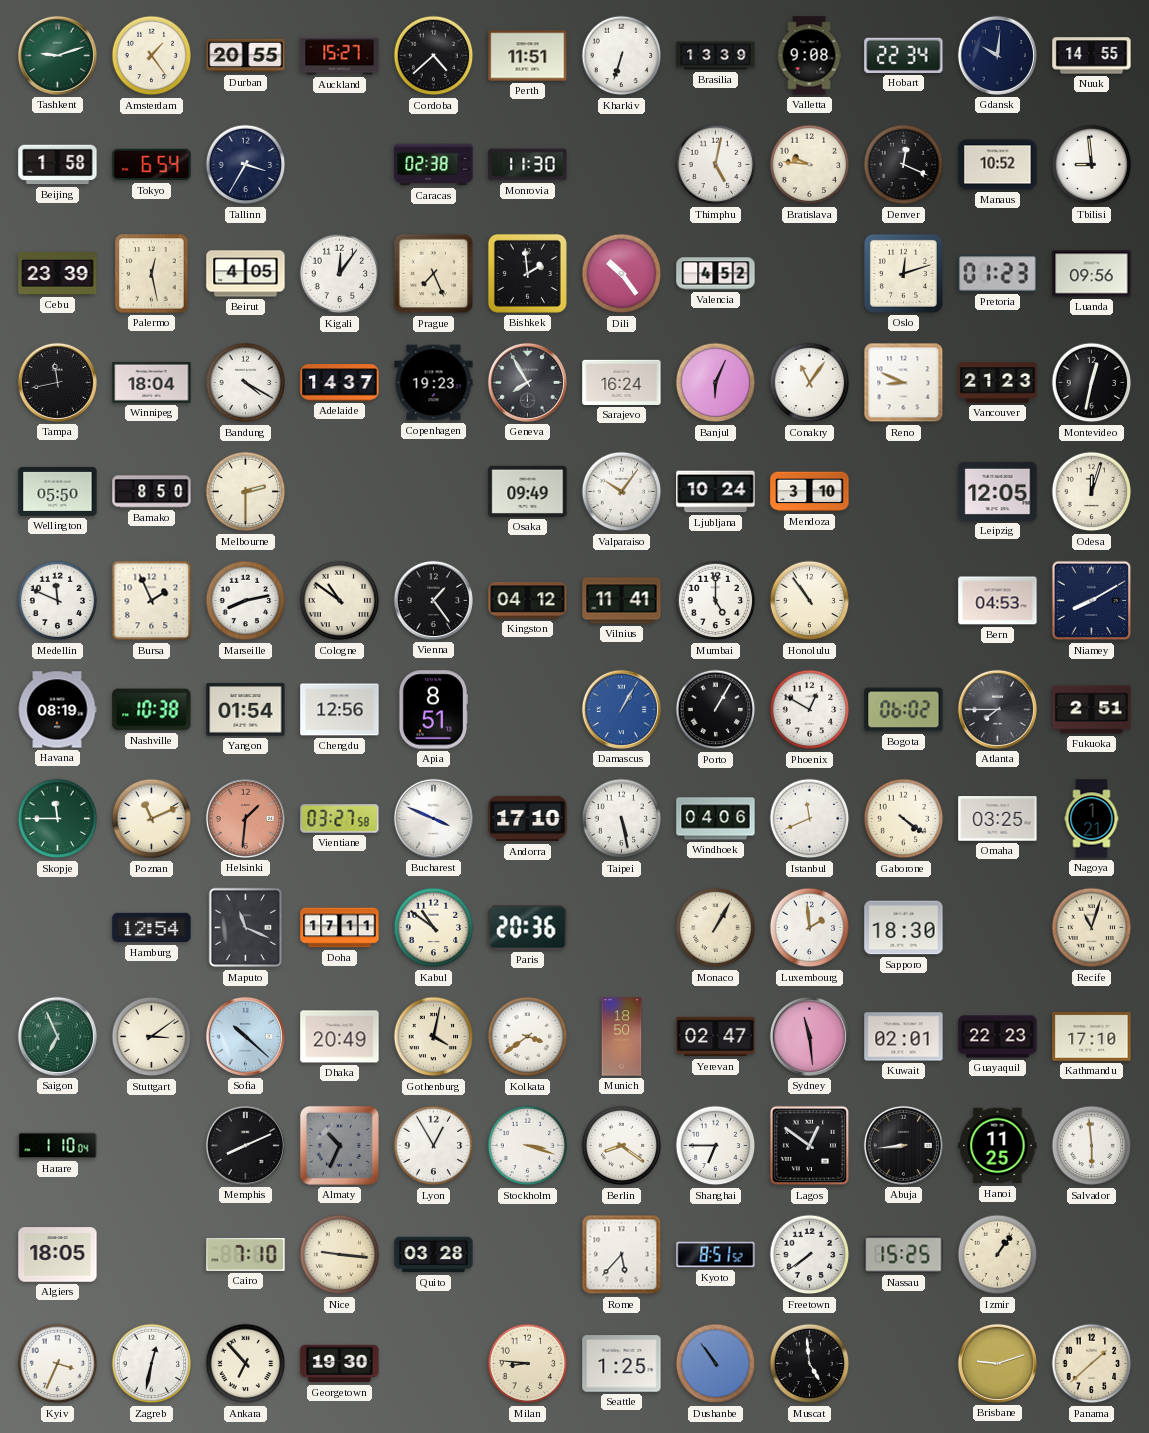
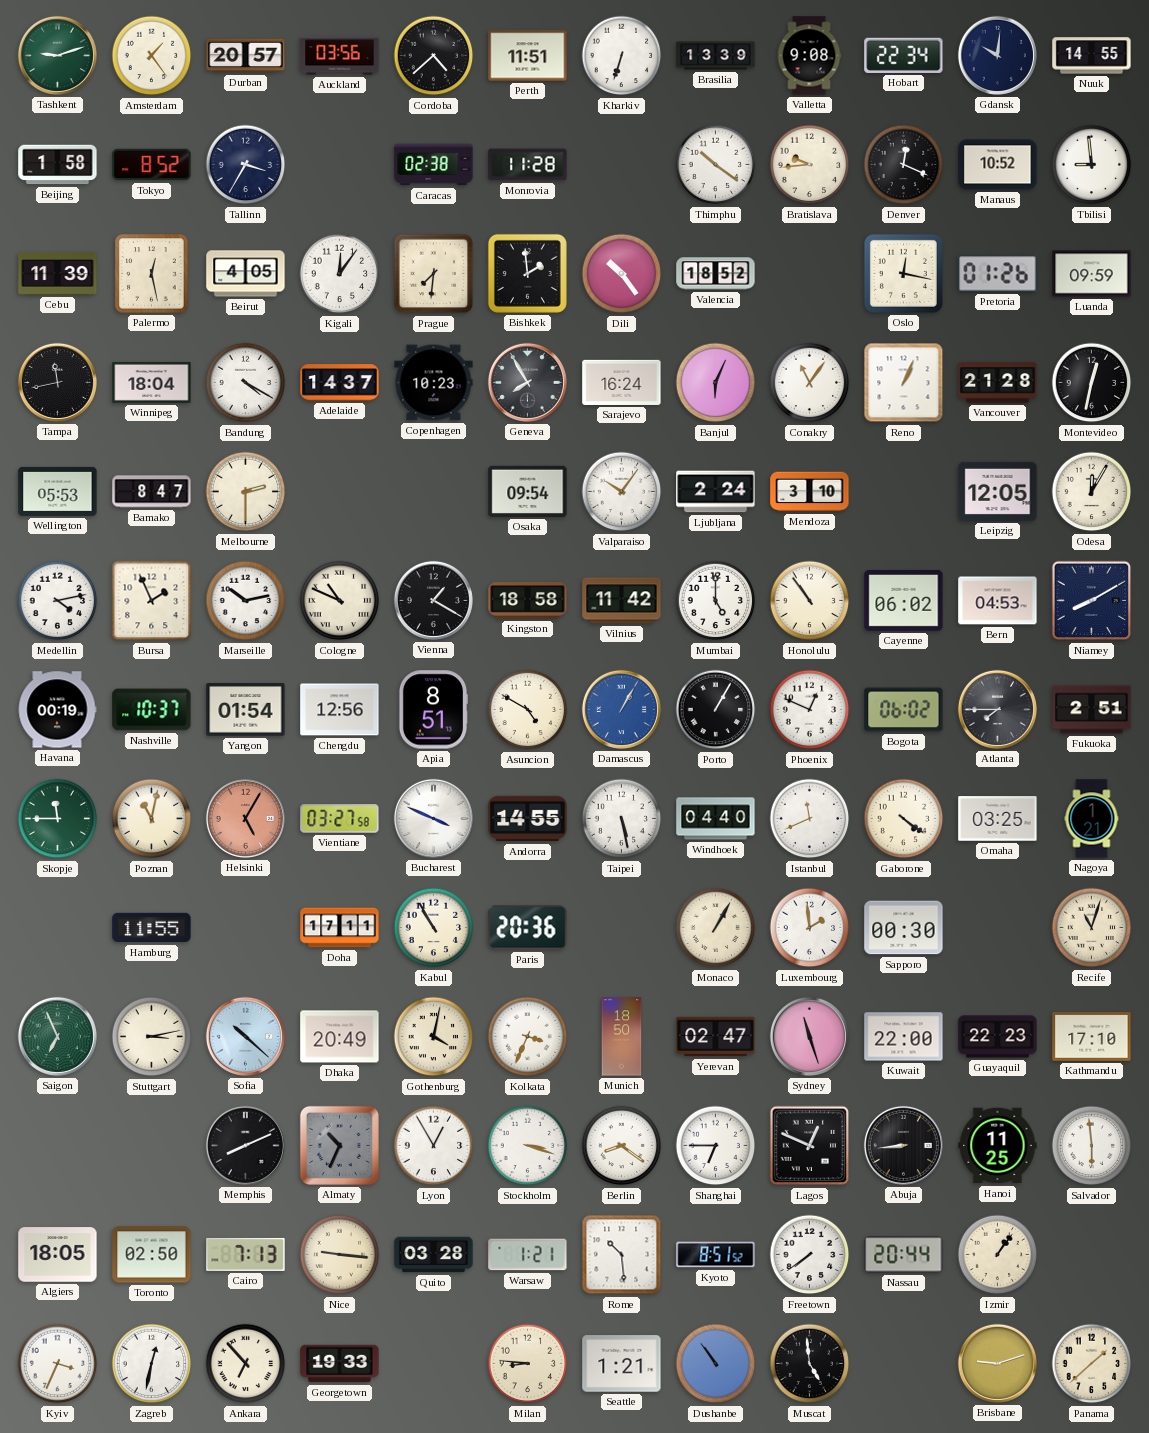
Durban: 20:55 -> 20:57 (246, 56)
Auckland: 15:27 -> 03:56 (340, 56)
Tokyo: 6:54 -> 8:52 (152, 165)
Monrovia: 11:30 -> 11:28 (528, 165)
Thimphu: 5:02 -> 10:21 (716, 165)
Bratislava: 9:46 -> 9:44 (810, 165)
Cebu: 23:39 -> 11:39 (58, 273)
Prague: 7:26 -> 7:31 (434, 274)
Valencia: 4:52 -> 18:52 (716, 274)
Oslo: 12:12 -> 12:17 (903, 273)
Pretoria: 01:23 -> 01:26 (998, 274)
Luanda: 09:56 -> 09:59 (1092, 274)
Copenhagen: 19:23 -> 10:23 (434, 383)
Reno: 8:49 -> 1:04 (904, 383)
Vancouver: 21:23 -> 21:28 (998, 383)
Wellington: 05:50 -> 05:53 (58, 491)
Bamako: 8:50 -> 8:47 (152, 492)
Osaka: 09:49 -> 09:54 (528, 491)
Ljubljana: 10:24 -> 2:24 (716, 492)
Odesa: 12:03 -> 12:05 (1092, 492)
Medellin: 11:49 -> 4:13 (58, 601)
Marseille: 8:13 -> 10:13 (246, 601)
Cologne: 10:51 -> 10:49 (340, 601)
Vienna: 1:24 -> 1:20 (433, 600)
Kingston: 04:12 -> 18:58 (528, 601)
Vilnius: 11:41 -> 11:42 (622, 601)
Cayenne: none -> 06:02 (904, 600)
Havana: 08:19 -> 00:19 (57, 710)
Nashville: 10:38 -> 10:37 (152, 710)
Asuncion: none -> 4:50 (528, 710)
Phoenix: 12:50 -> 12:49 (810, 710)
Poznan: 11:11 -> 11:02 (152, 819)
Helsinki: 1:31 -> 5:05 (245, 818)
Andorra: 17:10 -> 14:55 (528, 819)
Windhoek: 04:06 -> 04:40 (716, 819)
Hamburg: 12:54 -> 11:55 (152, 928)
Maputo: 11:19 -> none (246, 928)
Kabul: 10:51 -> 10:55 (434, 928)
Sapporo: 18:30 -> 00:30 (904, 928)
Stuttgart: 3:09 -> 3:13 (152, 1037)
Kolkata: 3:39 -> 3:34 (528, 1037)
Sydney: 11:29 -> 11:27 (809, 1036)
Kuwait: 02:01 -> 22:00 (904, 1037)
Harare: 1:10 -> none (58, 1146)
Lagos: 12:51 -> 12:49 (810, 1146)
Toronto: none -> 02:50 (152, 1255)
Cairo: 7:10 -> 7:13 (246, 1254)
Warsaw: none -> 1:21 (528, 1255)
Rome: 5:37 -> 10:29 (622, 1255)
Nassau: 15:25 -> 20:44 (904, 1255)
Georgetown: 19:30 -> 19:33 (340, 1364)
Seattle: 1:25 -> 1:21 (622, 1364)
